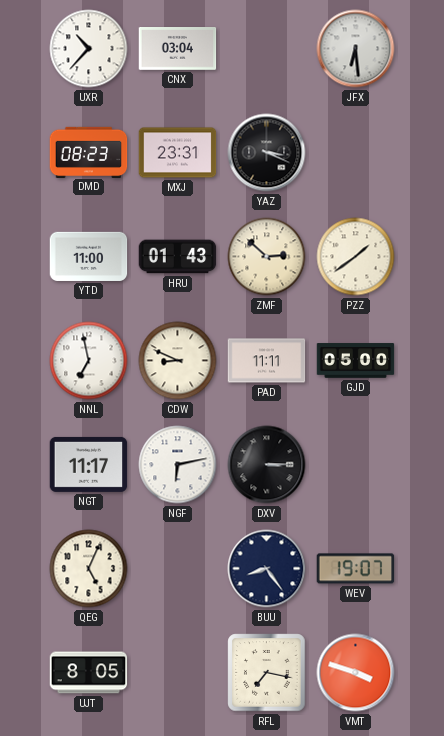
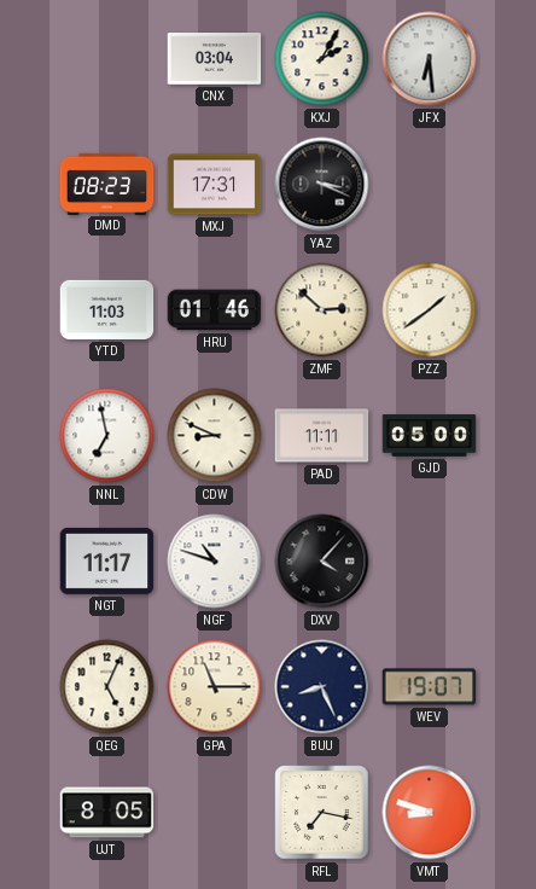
UXR: 10:37 -> none (89, 49)
KXJ: none -> 2:05 (322, 59)
MXJ: 23:31 -> 17:31 (215, 185)
YTD: 11:00 -> 11:03 (107, 309)
HRU: 01:43 -> 01:46 (215, 310)
NGF: 6:13 -> 10:48 (215, 562)
DXV: 3:15 -> 4:07 (322, 562)
GPA: none -> 11:15 (215, 687)
BUU: 8:24 -> 8:26 (322, 687)
VMT: 3:48 -> 8:48 (430, 813)
